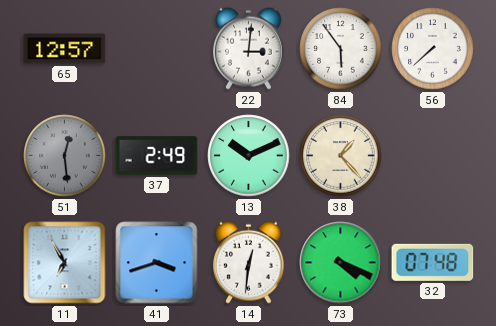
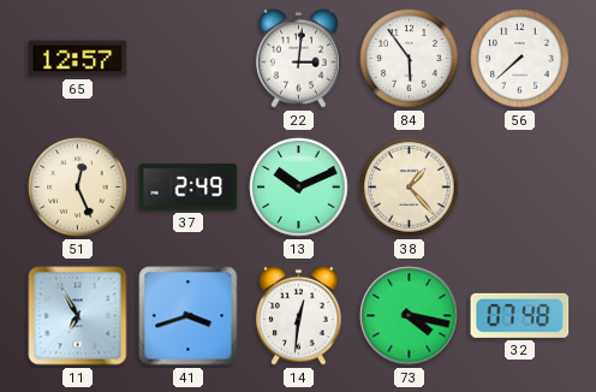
51: 12:29 -> 12:26 (78, 188)
51 dial: grey -> cream (78, 188)
73: 4:19 -> 4:17 (410, 316)
